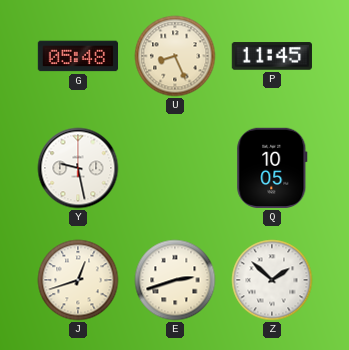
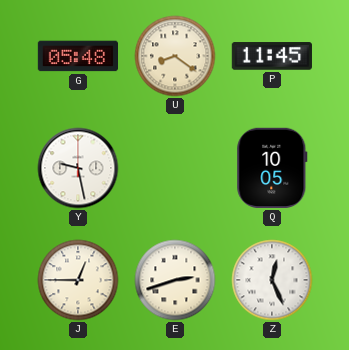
U: 8:26 -> 8:21 (175, 56)
J: 12:42 -> 12:45 (78, 280)
Z: 1:52 -> 12:26 (272, 280)
